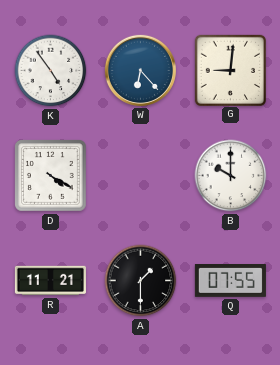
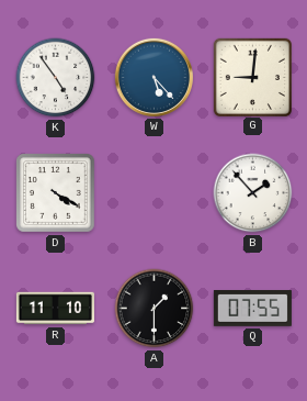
W: 6:23 -> 5:23 (153, 77)
B: 10:00 -> 1:53 (253, 193)
R: 11:21 -> 11:10 (55, 309)
